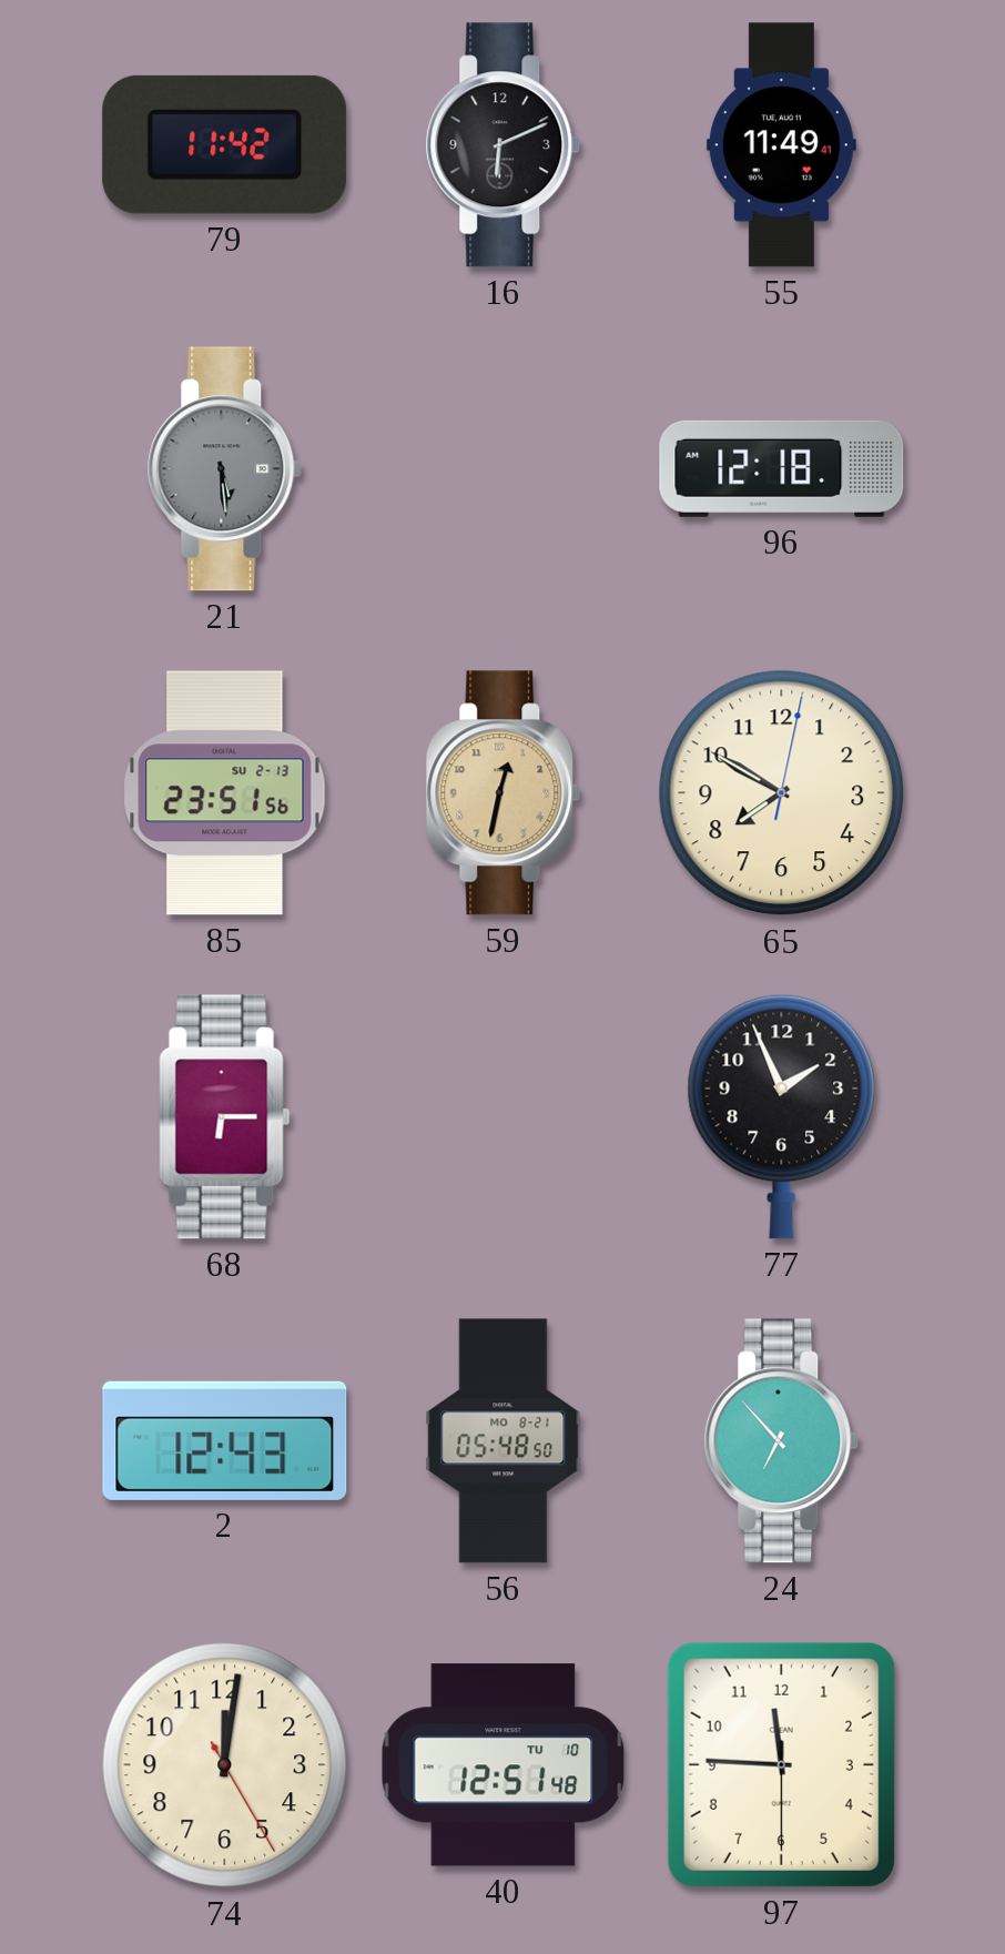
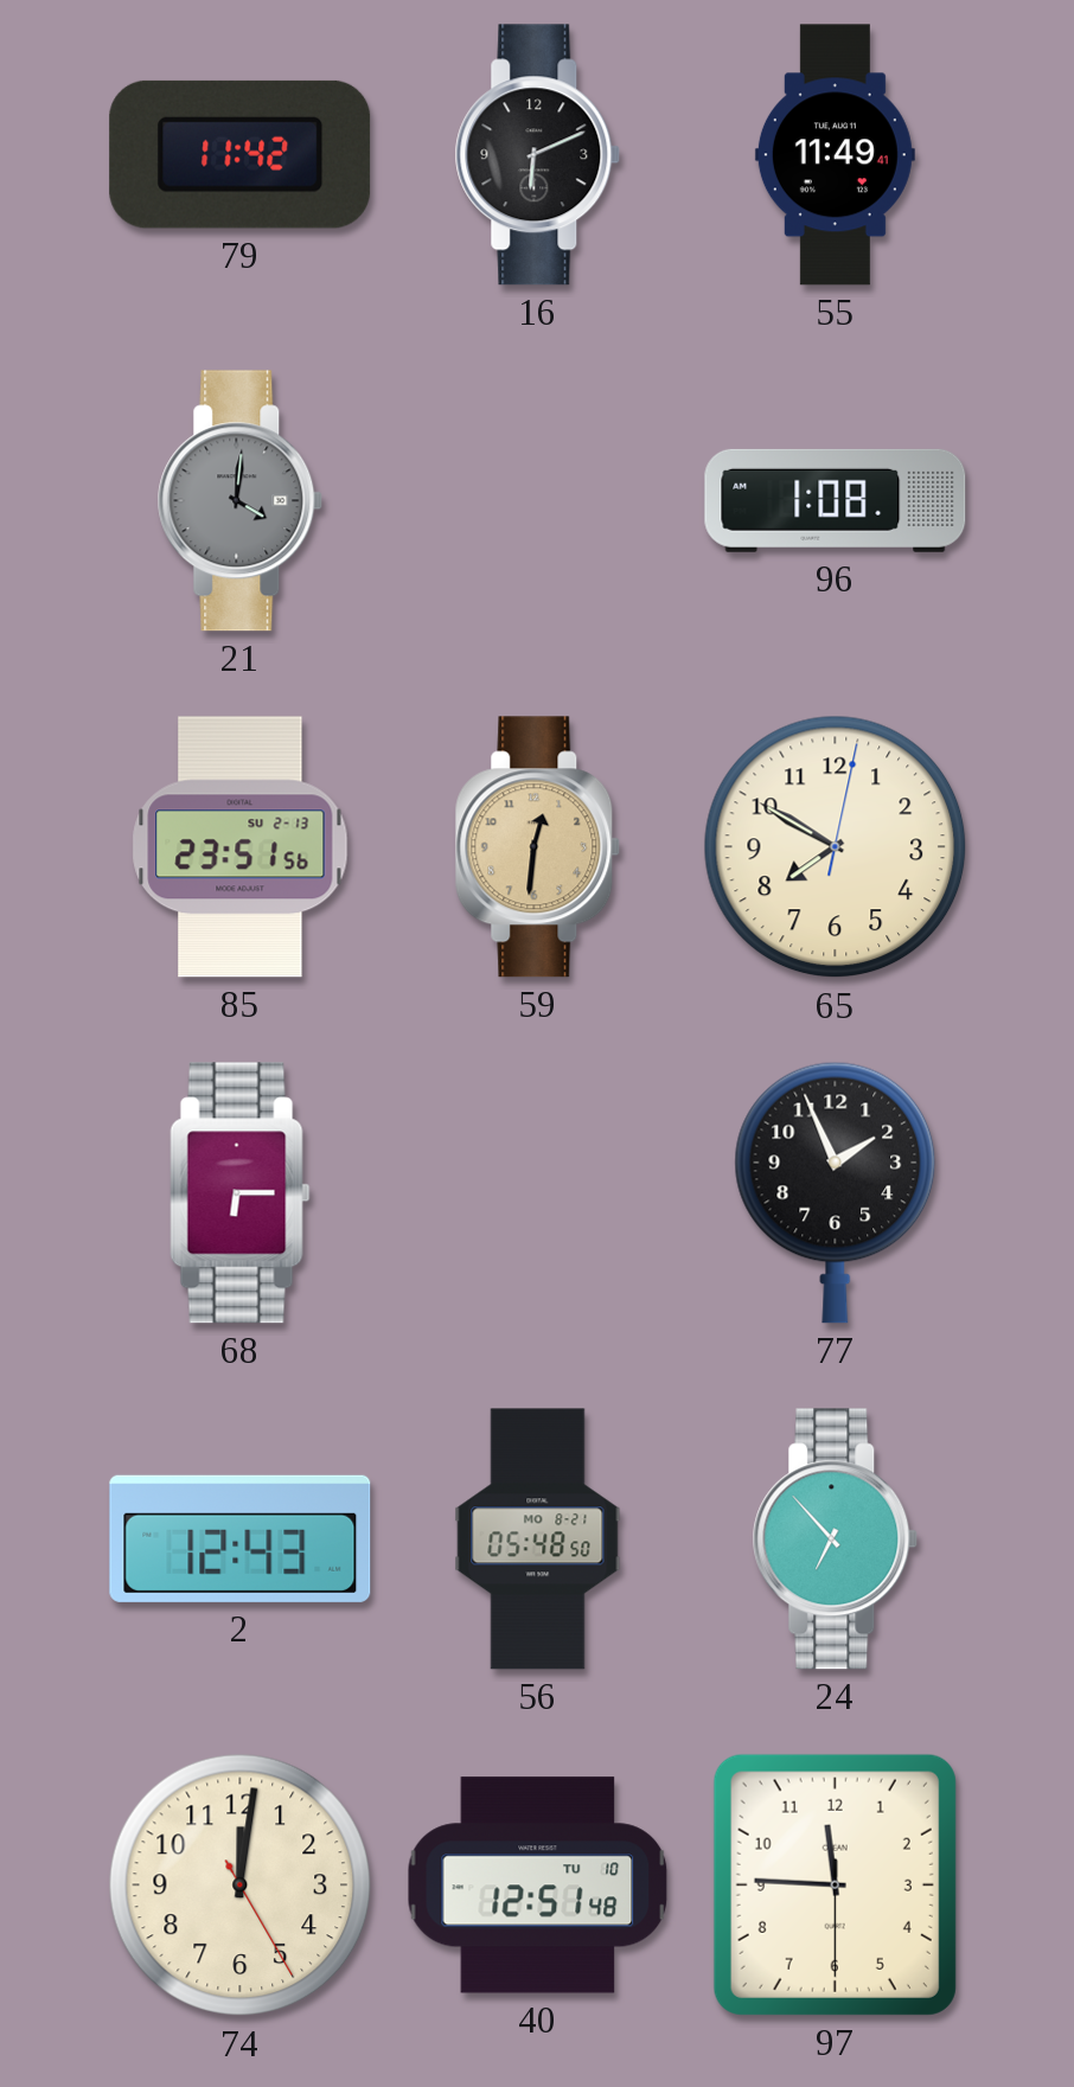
21: 5:29 -> 4:01 (241, 501)
96: 12:18 -> 1:08 (836, 500)
59: 12:32 -> 12:31 (538, 847)
